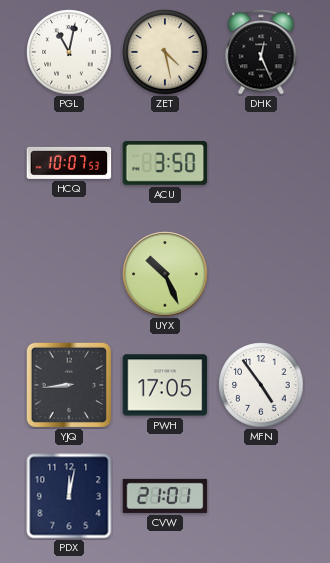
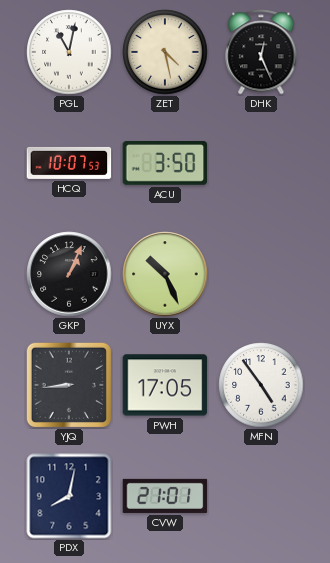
GKP: none -> 1:04 (69, 274)
PDX: 12:02 -> 8:02 (69, 496)
